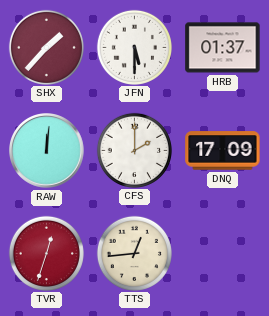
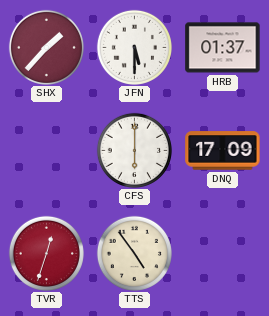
RAW: 12:01 -> none (47, 151)
CFS: 2:00 -> 6:00 (134, 150)
TTS: 12:44 -> 4:54 (134, 253)
